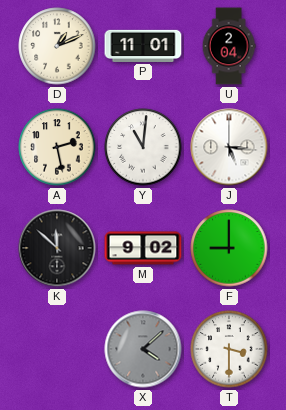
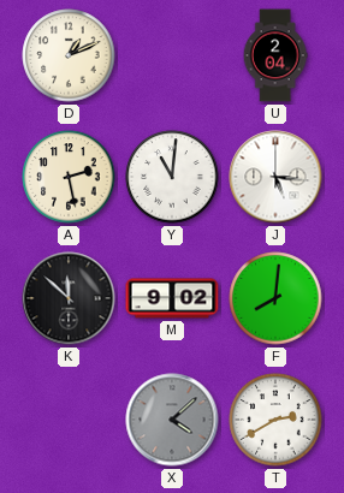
P: 11:01 -> none (143, 46)
F: 9:00 -> 8:01 (275, 298)
T: 3:30 -> 2:40 (275, 420)
